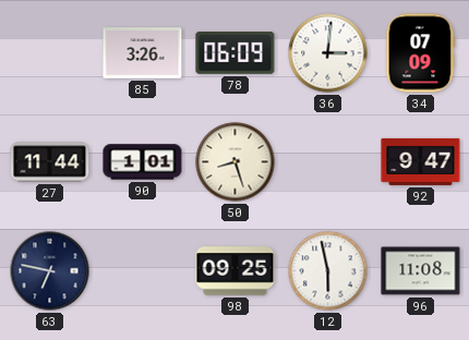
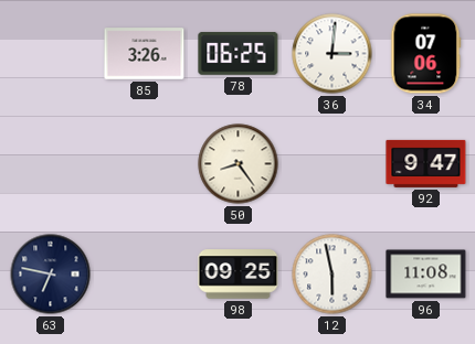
78: 06:09 -> 06:25 (239, 53)
34: 07:09 -> 07:06 (426, 54)
27: 11:44 -> none (50, 162)
90: 1:01 -> none (143, 162)
50: 8:27 -> 8:24 (239, 164)
